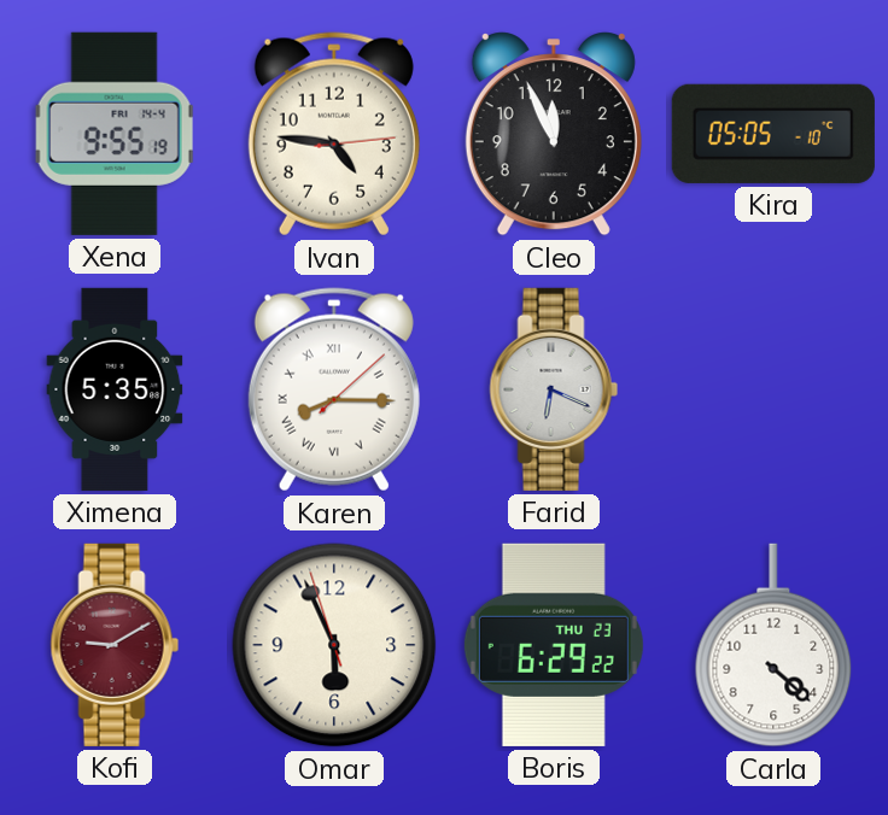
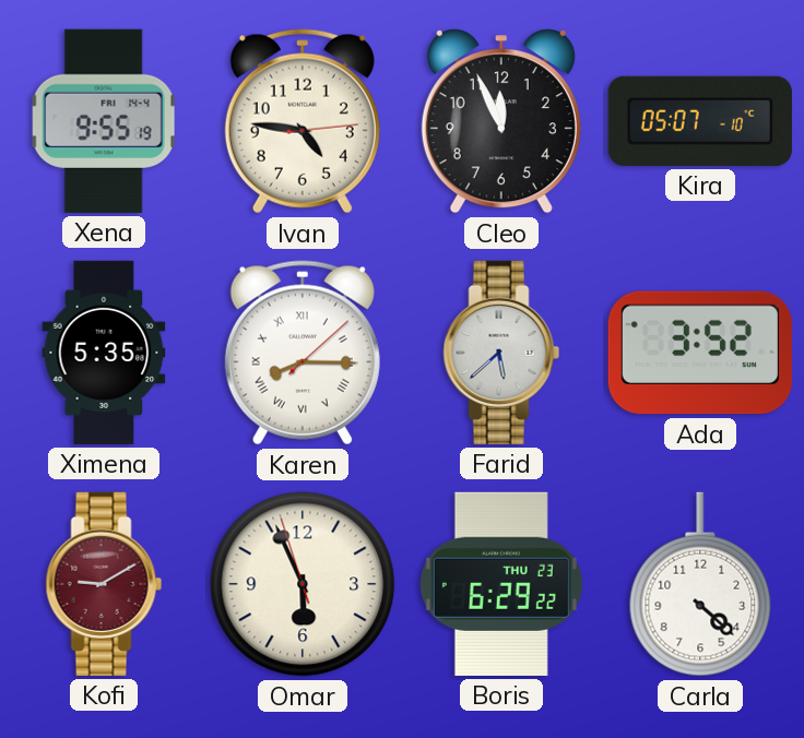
Kira: 05:05 -> 05:07 (700, 121)
Farid: 6:19 -> 5:38 (501, 353)
Ada: none -> 3:52 (700, 353)
